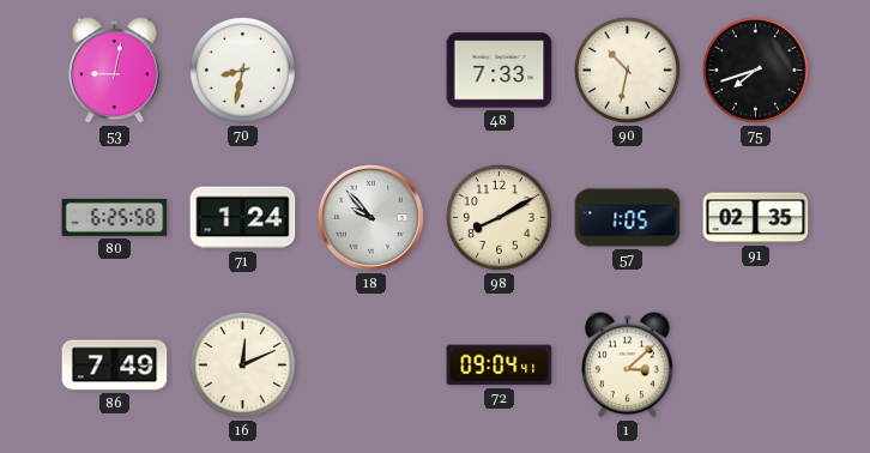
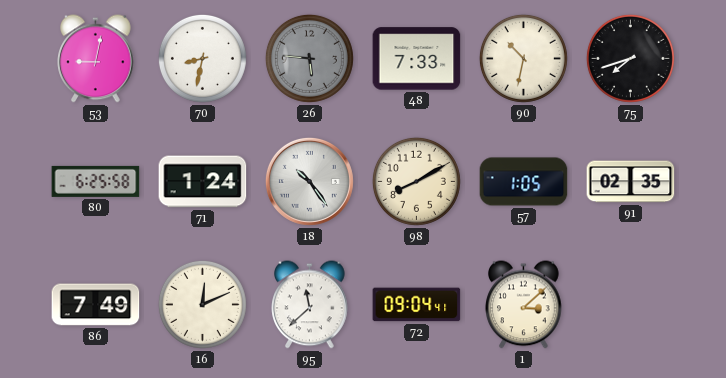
26: none -> 5:46 (309, 58)
18: 9:53 -> 10:24 (309, 181)
95: none -> 11:38 (310, 305)
